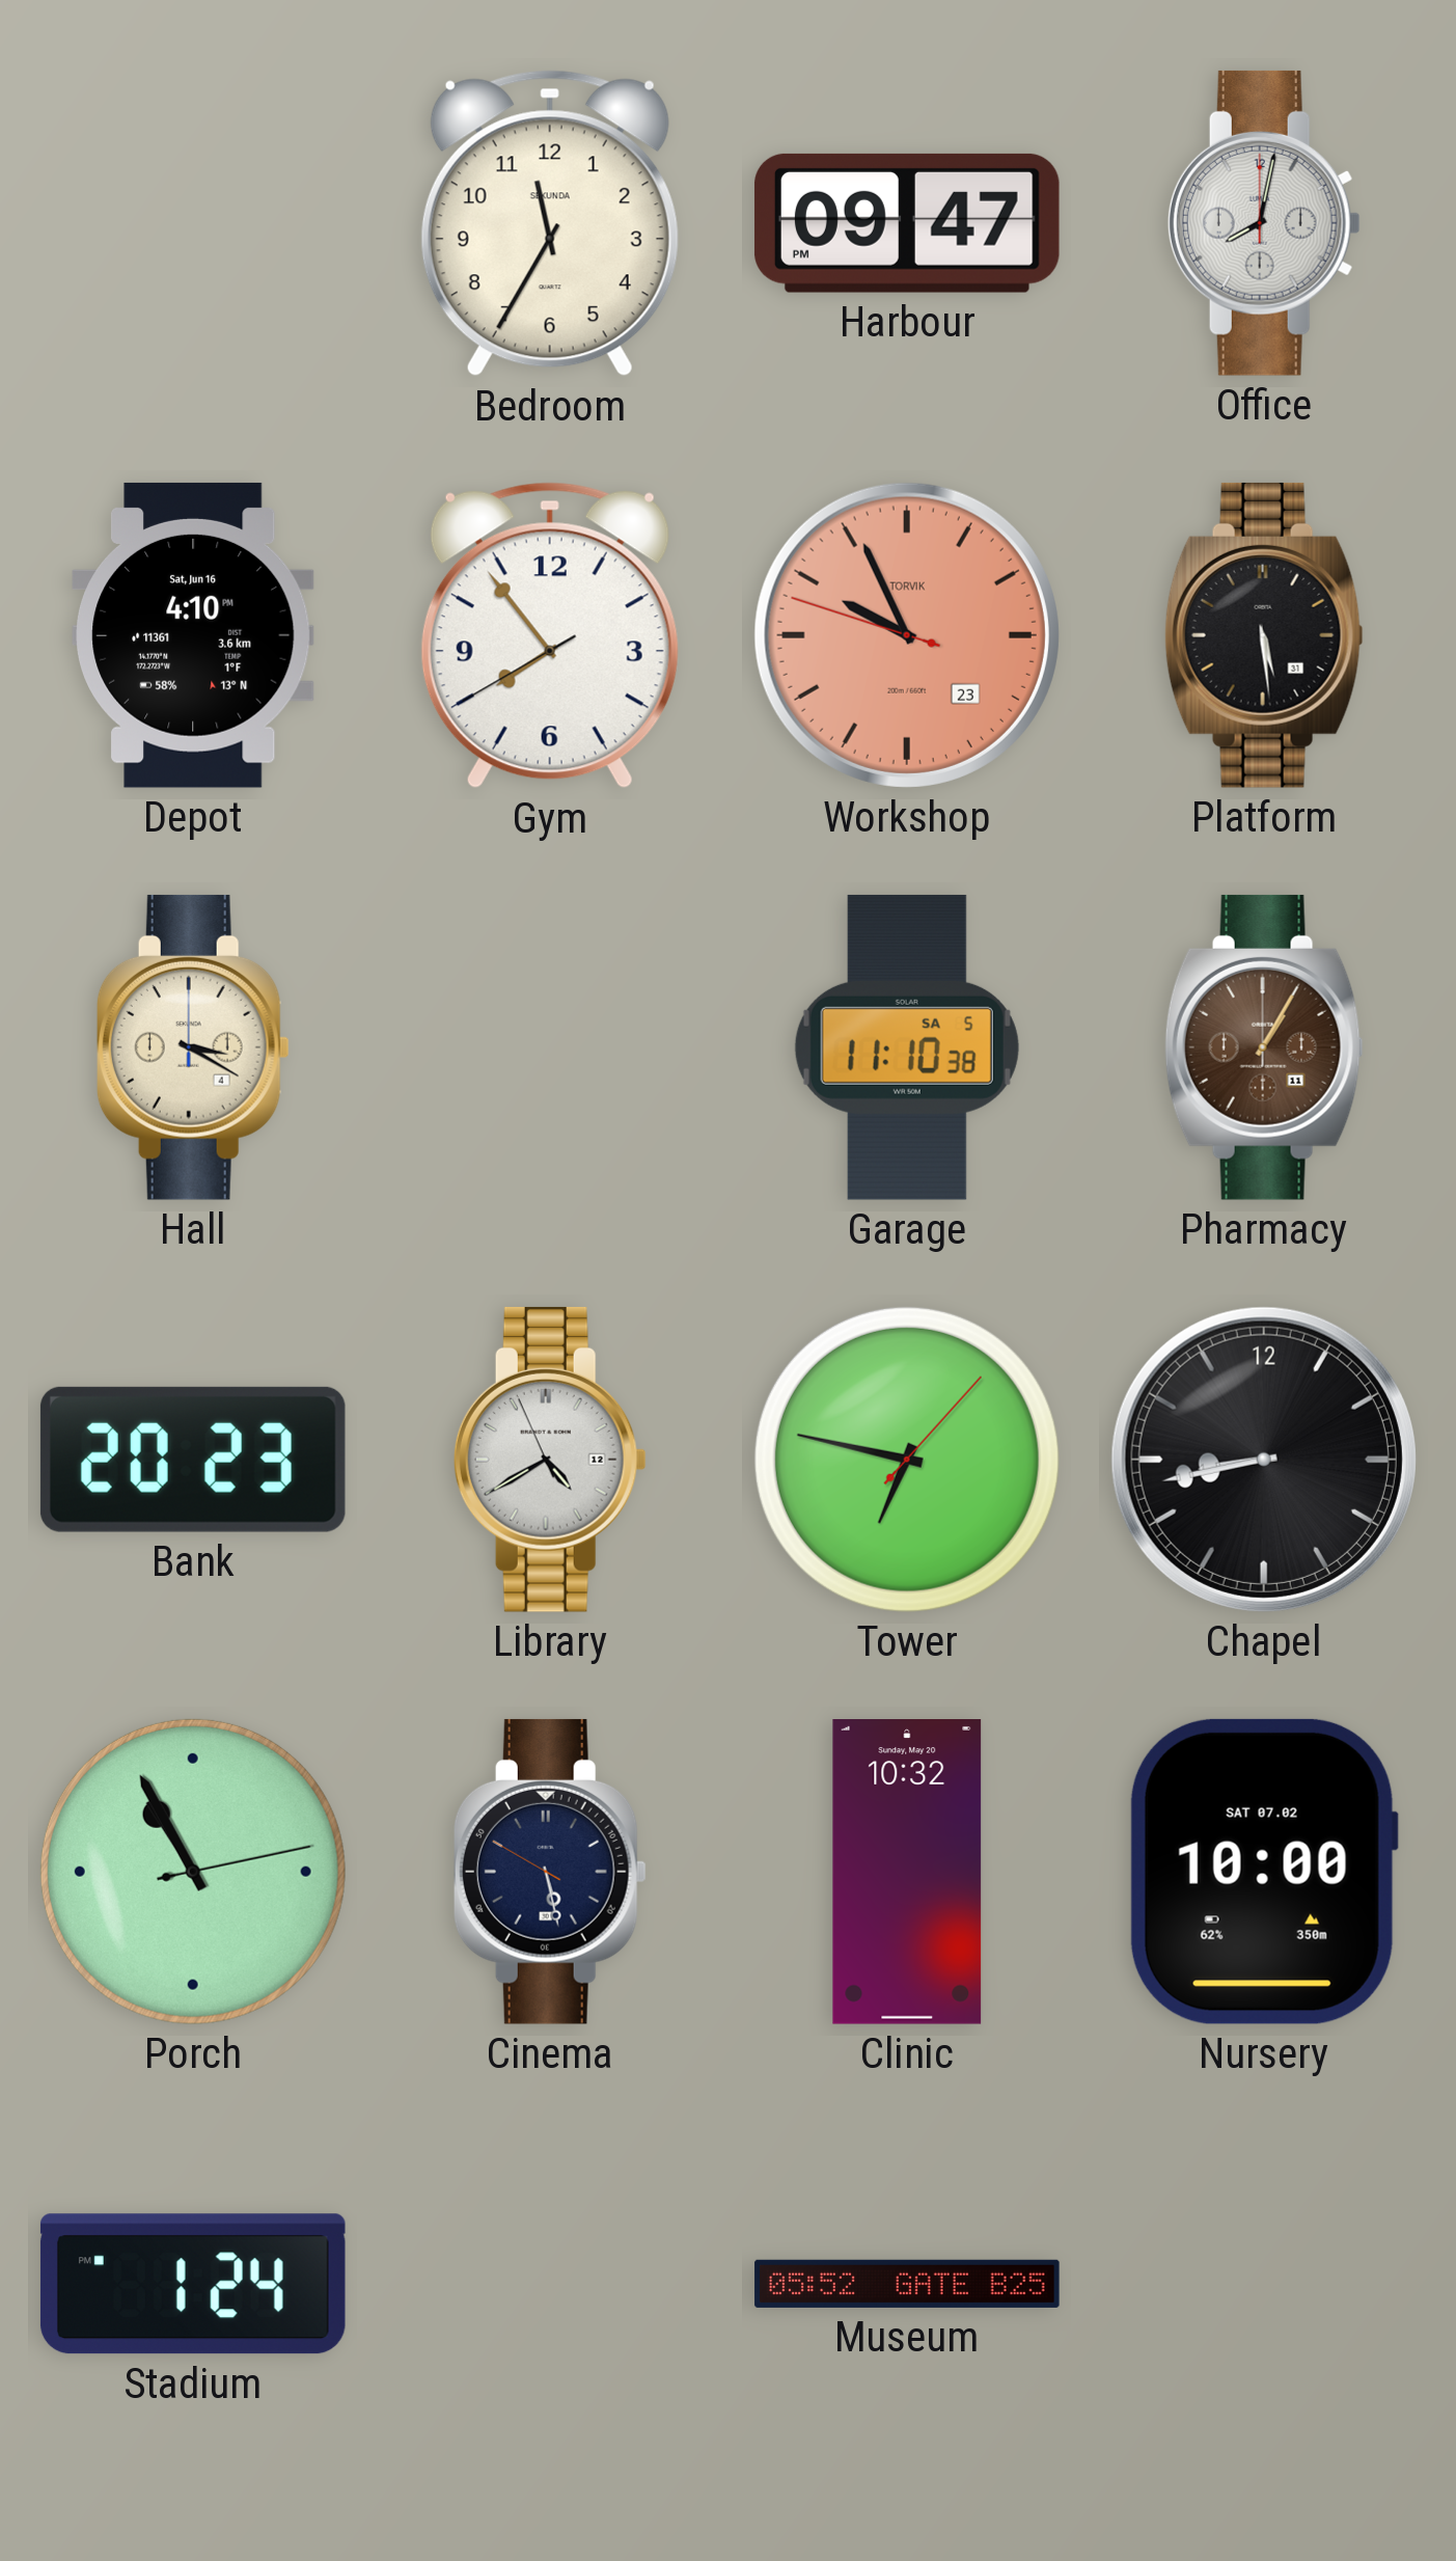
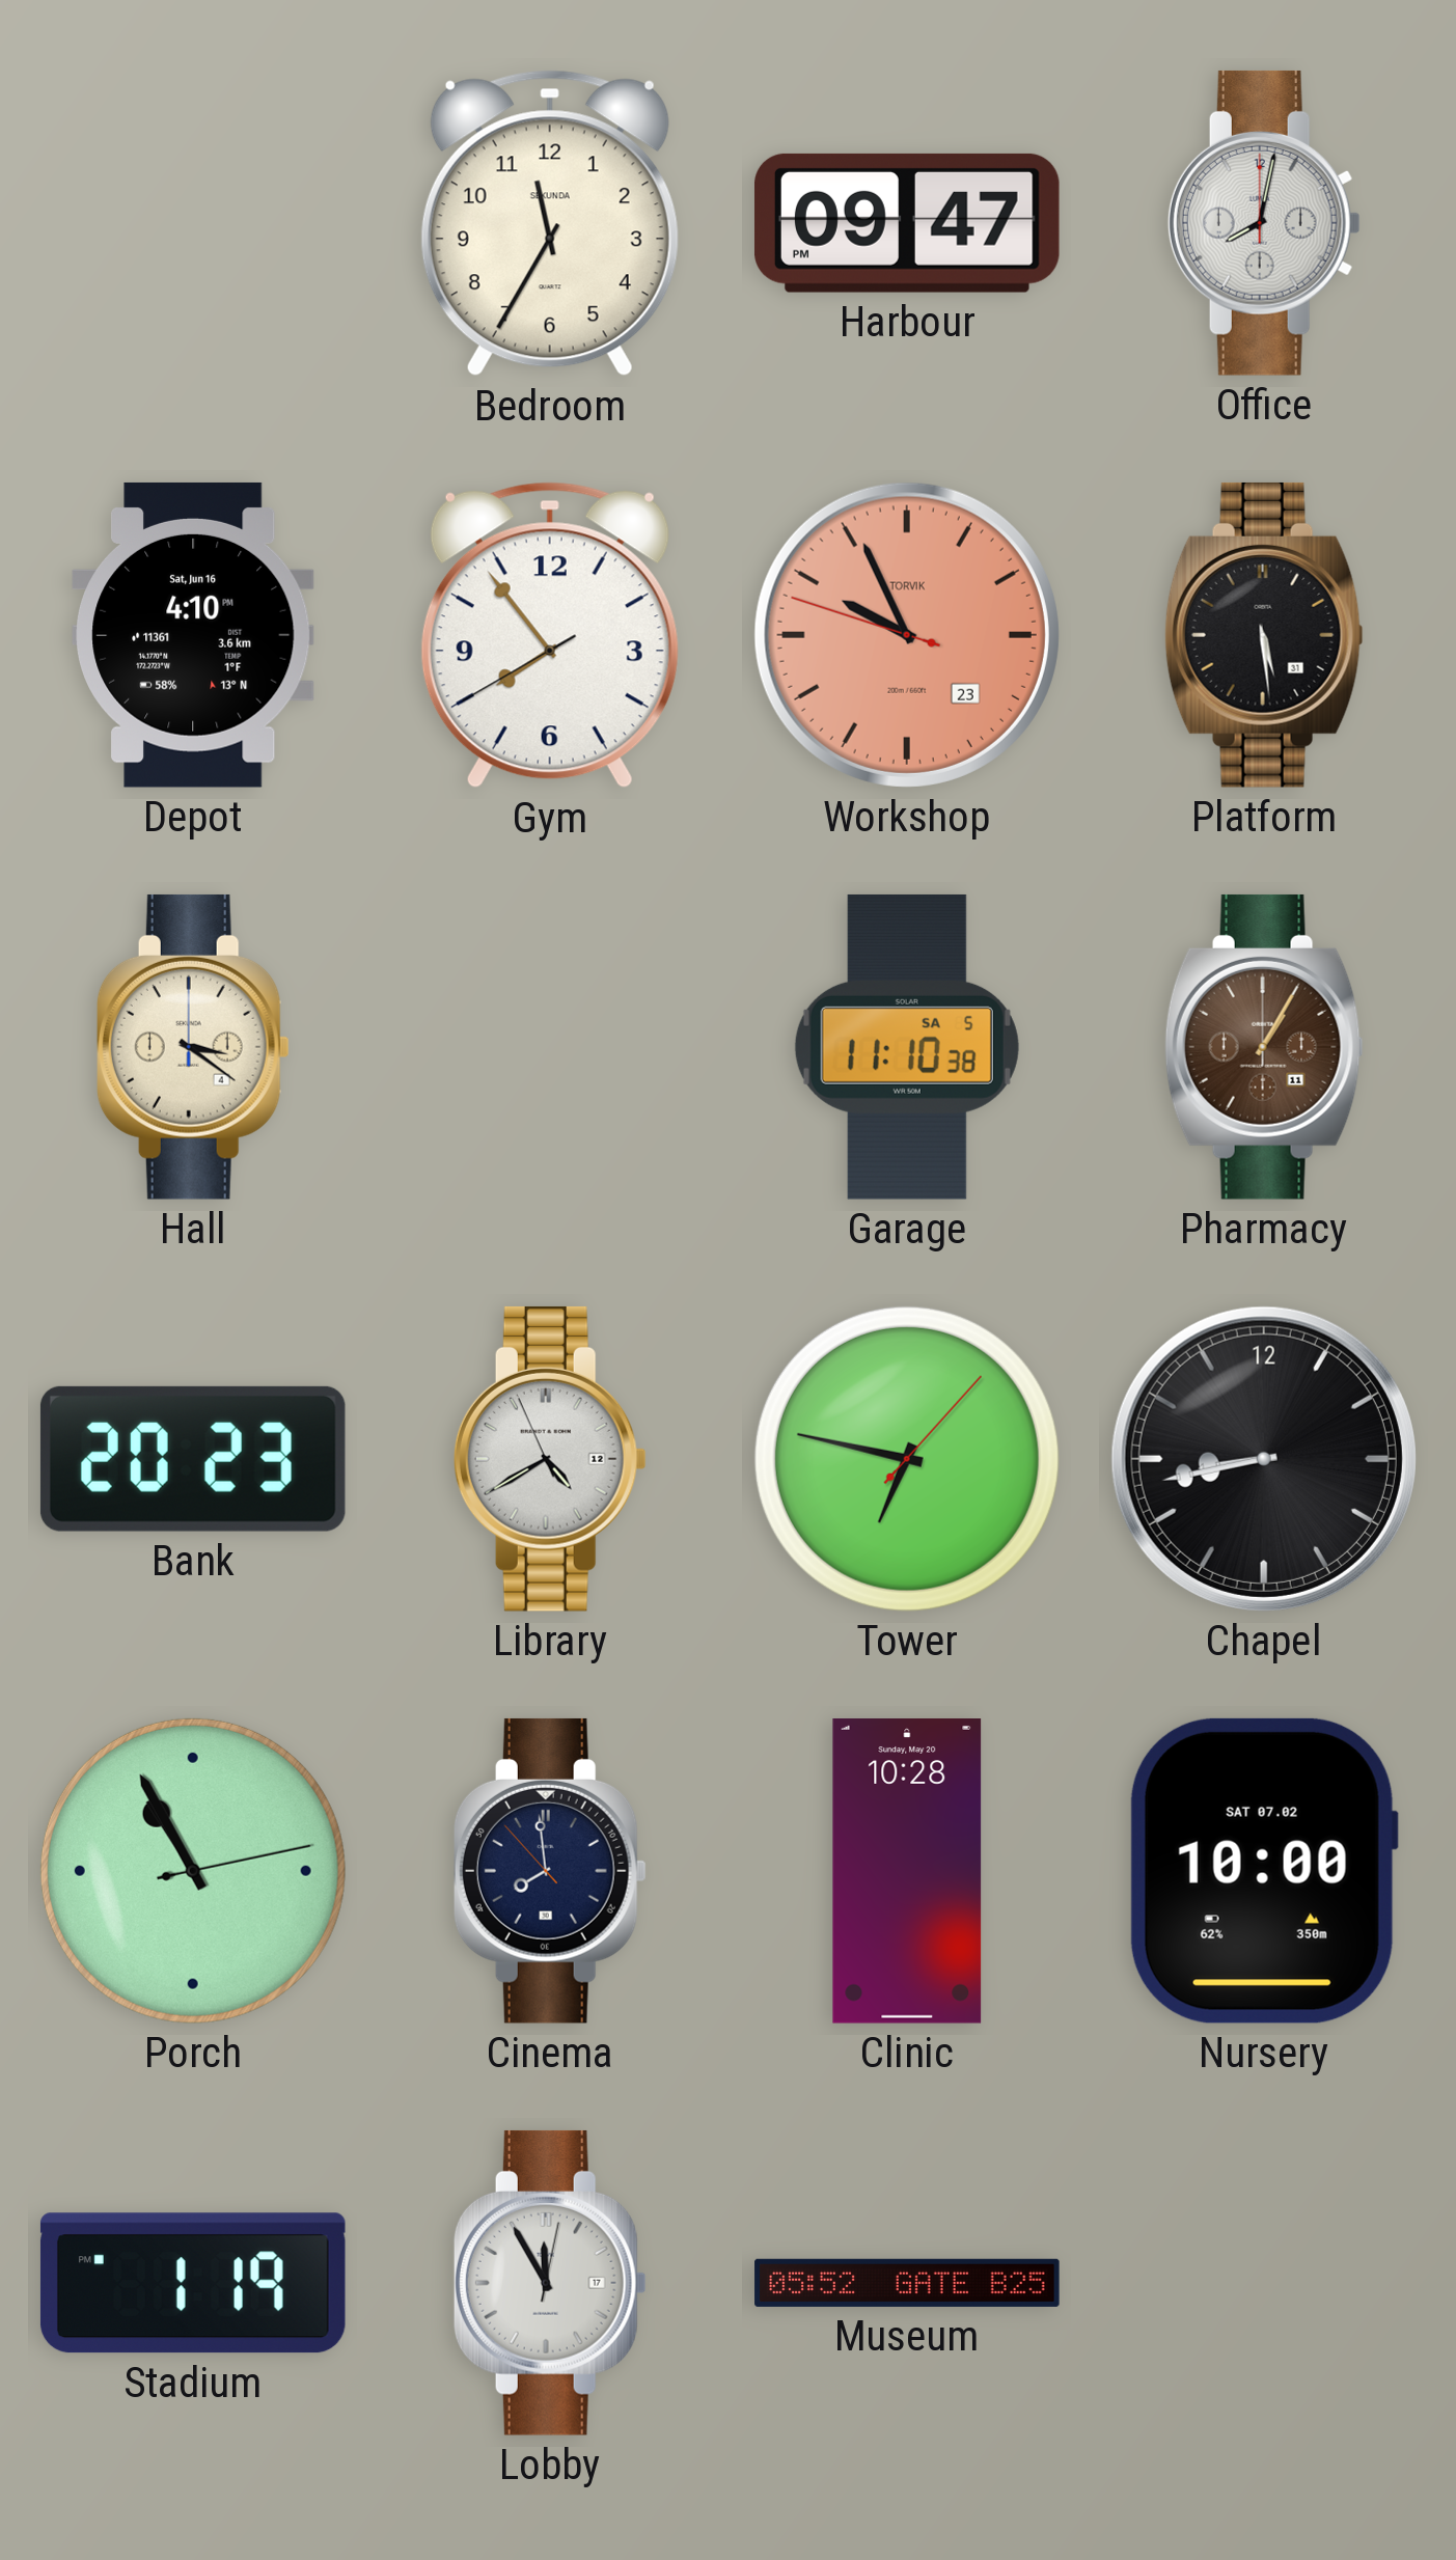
Hall: 3:20 -> 3:21 (193, 1047)
Cinema: 5:27 -> 7:58 (550, 1871)
Clinic: 10:32 -> 10:28 (907, 1872)
Stadium: 1:24 -> 1:19 (193, 2283)
Lobby: none -> 11:55 (550, 2283)
